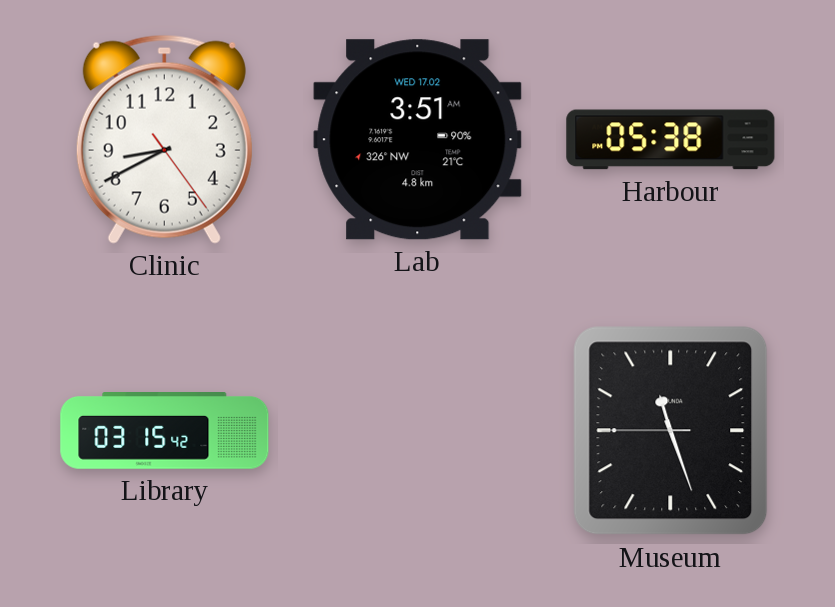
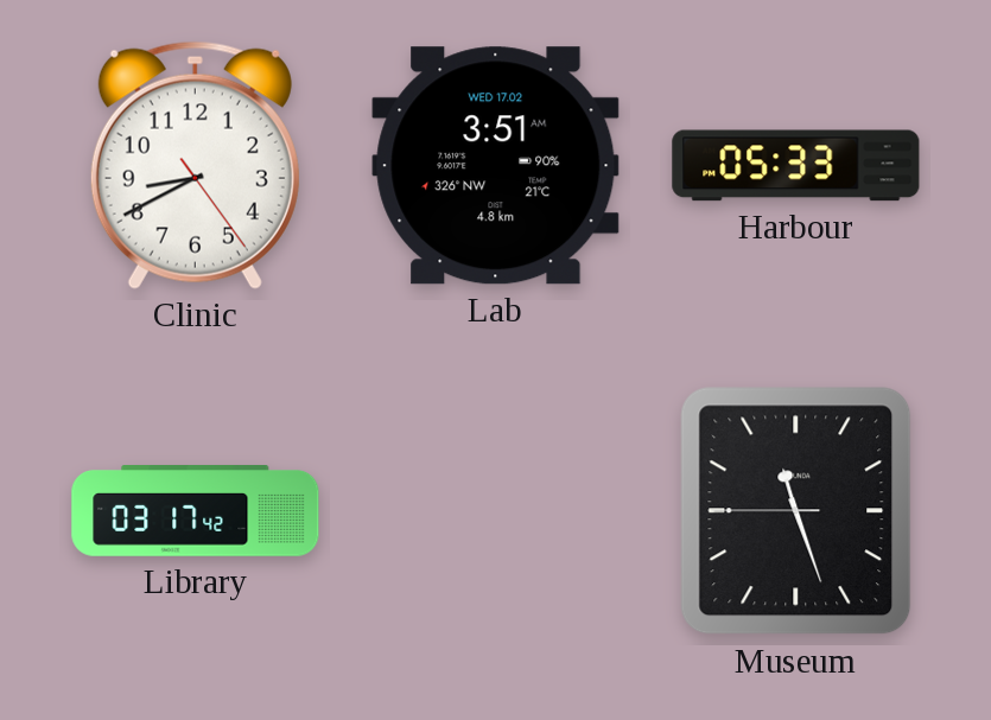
Harbour: 05:38 -> 05:33 (796, 166)
Library: 03:15 -> 03:17 (196, 511)
